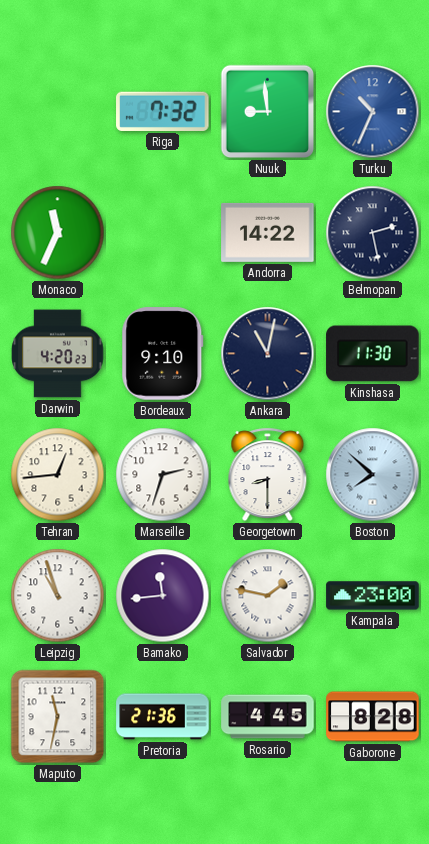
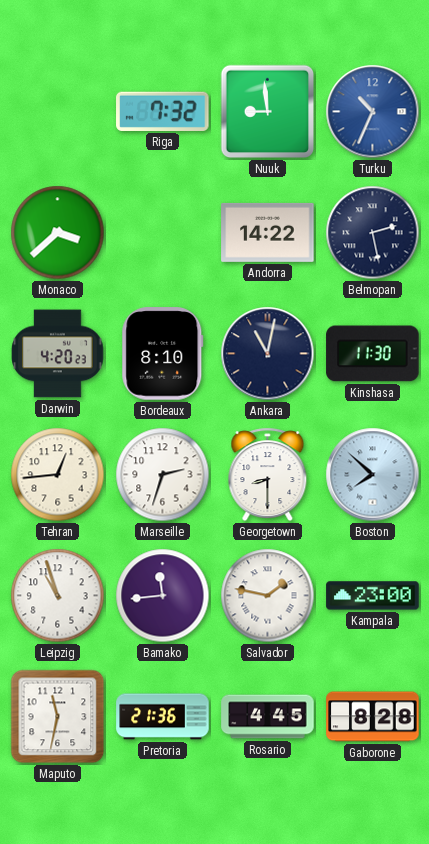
Monaco: 11:34 -> 3:38 (58, 233)
Bordeaux: 9:10 -> 8:10 (163, 354)
